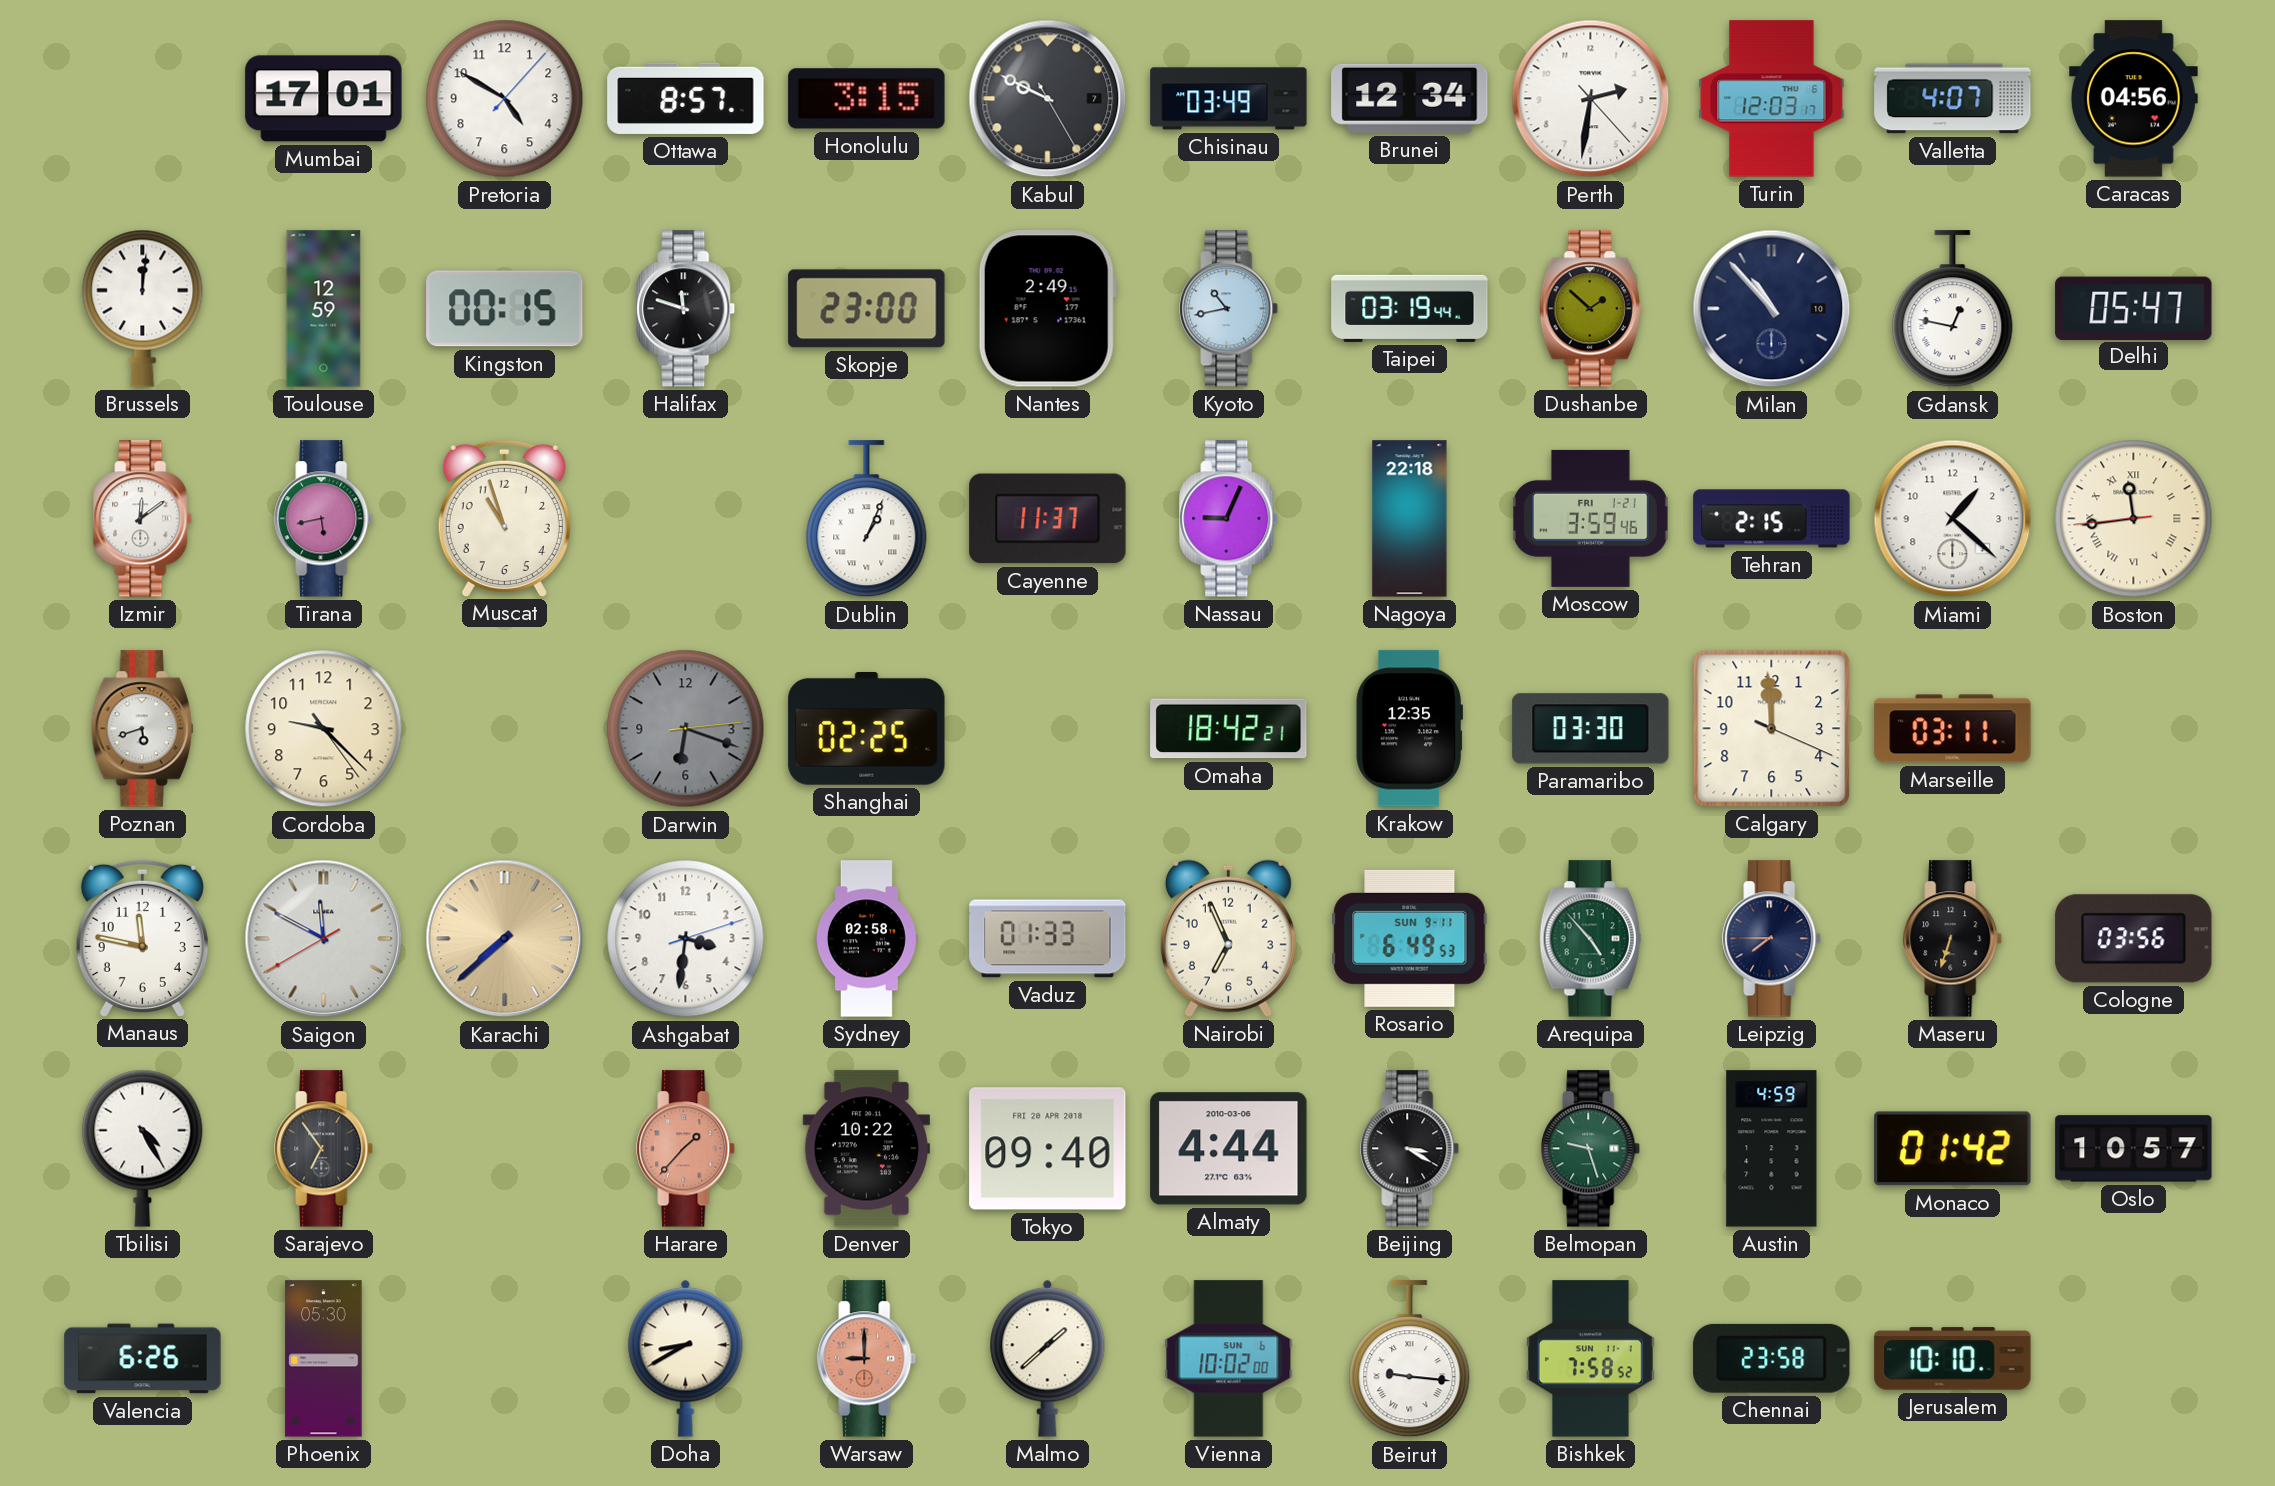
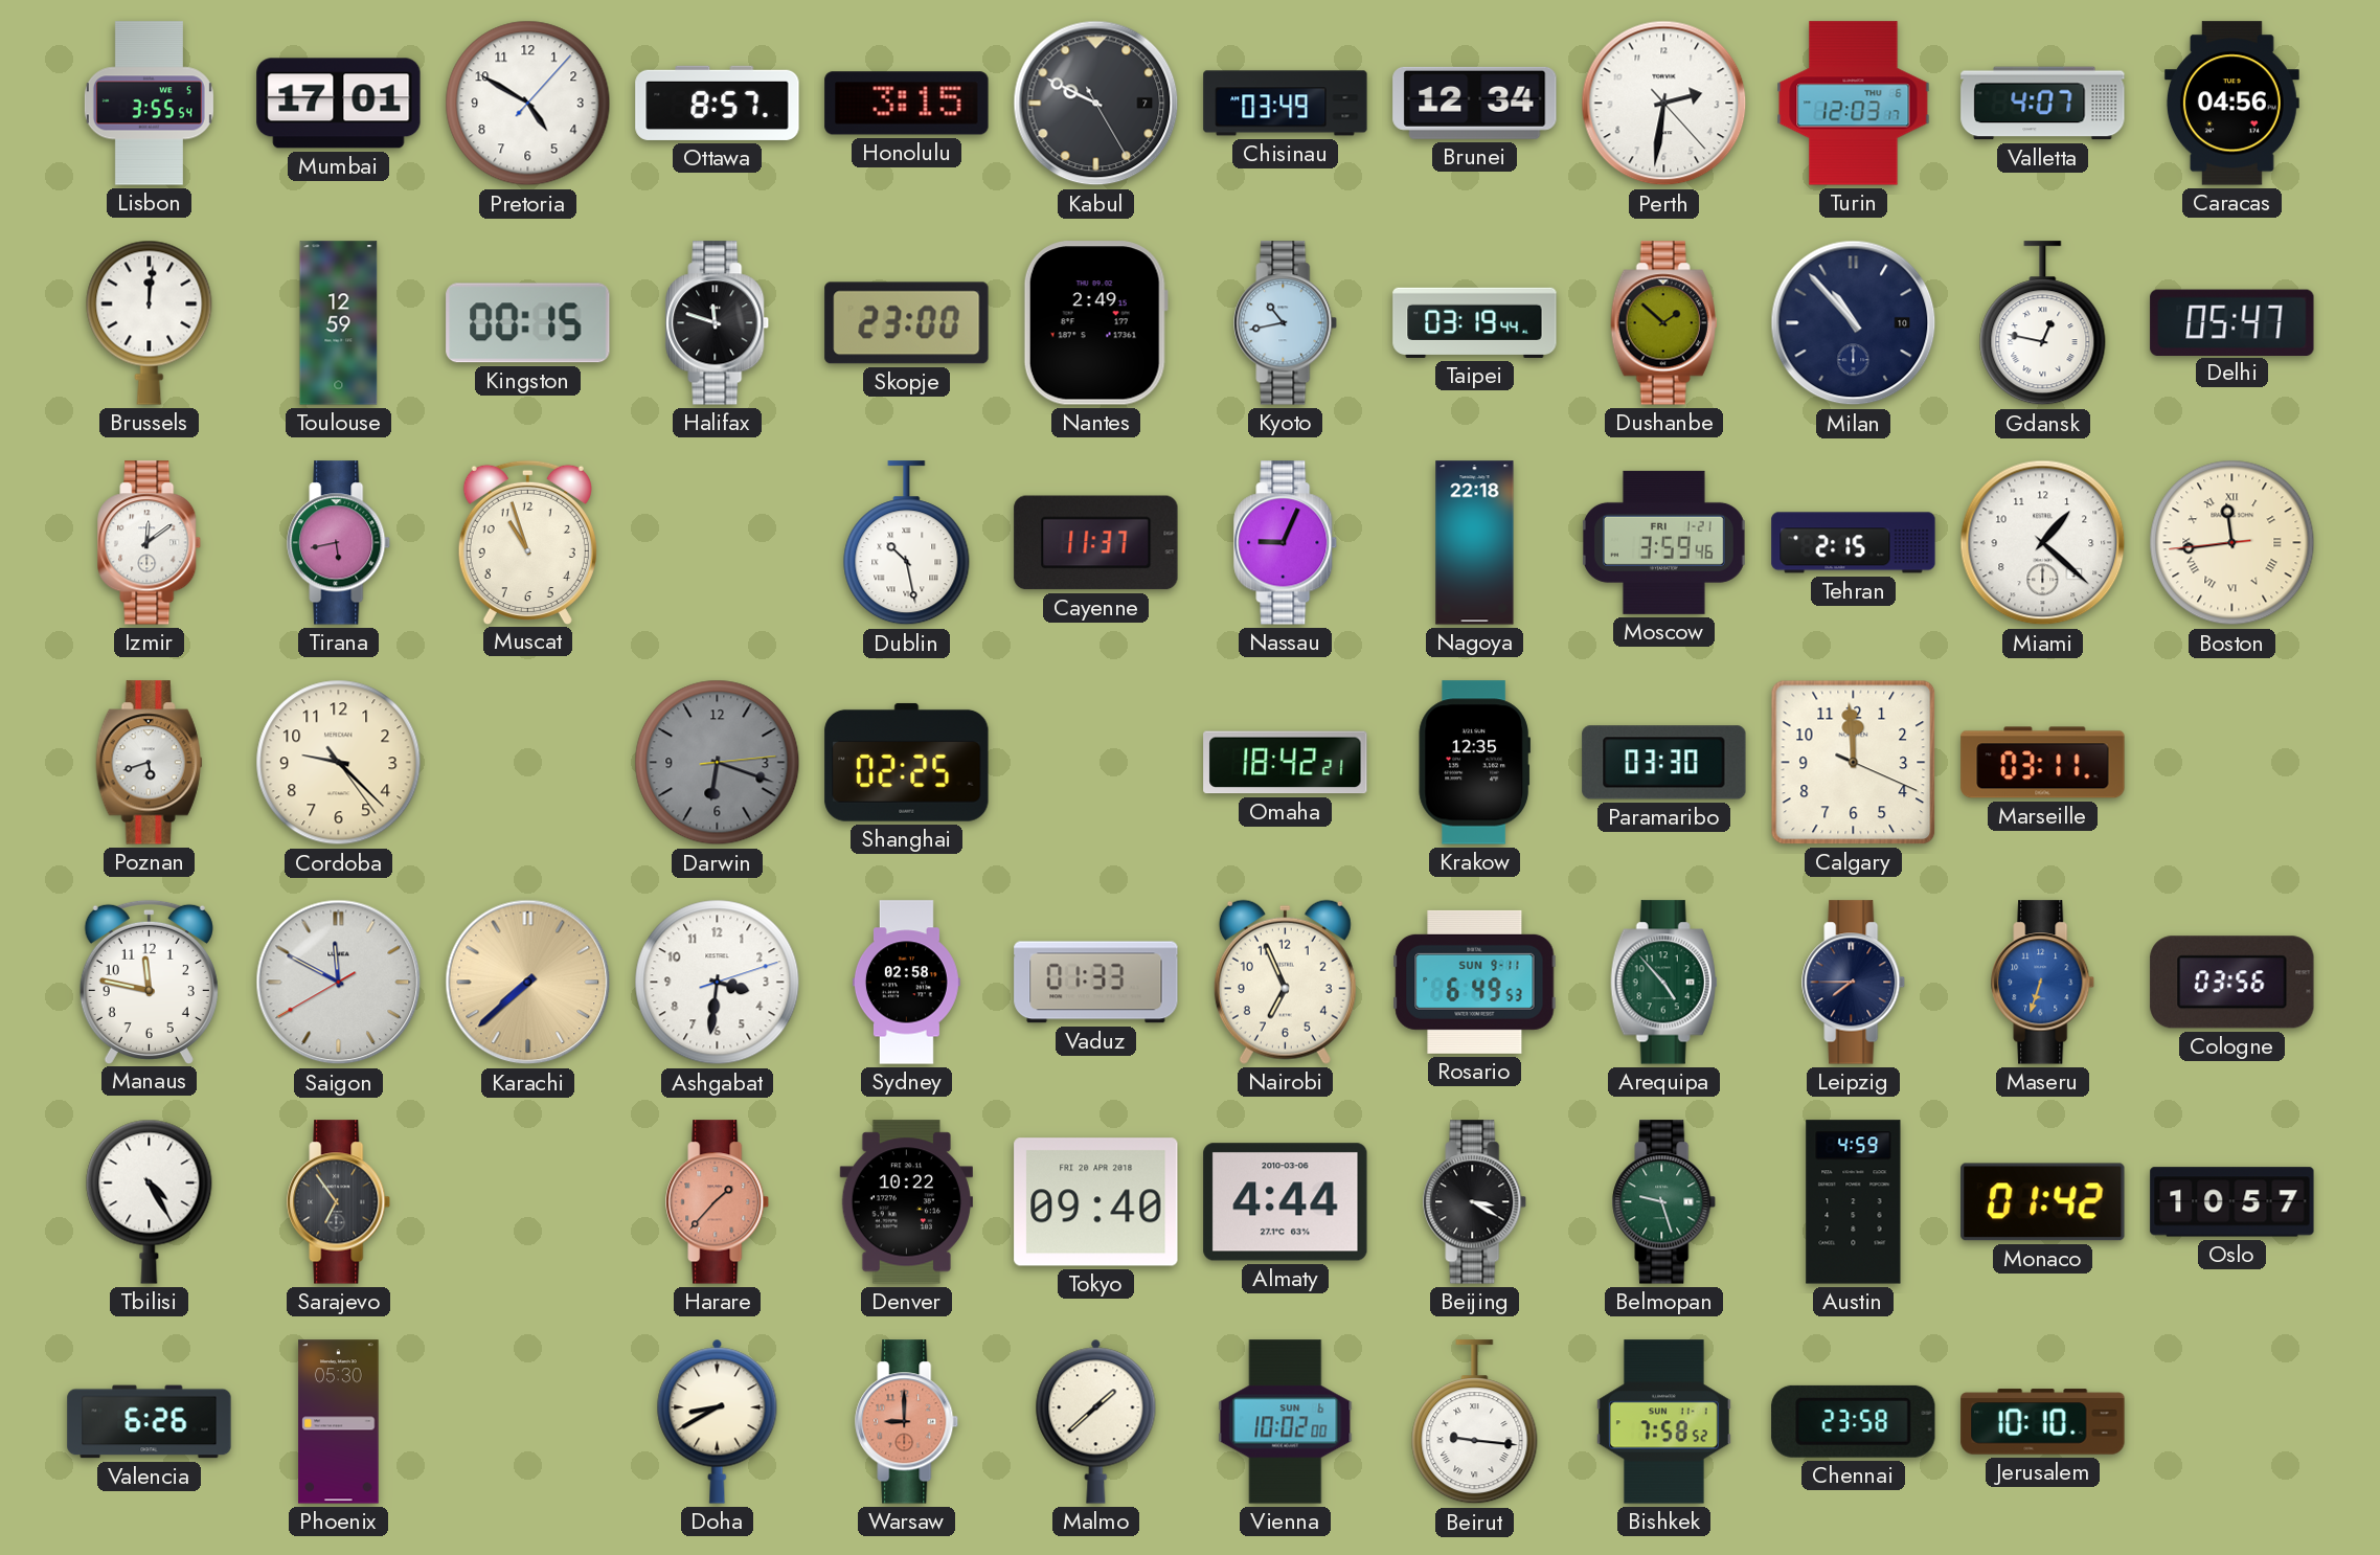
Lisbon: none -> 3:55 (149, 104)
Dublin: 1:04 -> 10:28 (907, 543)
Maseru dial: black -> blue (2043, 983)
